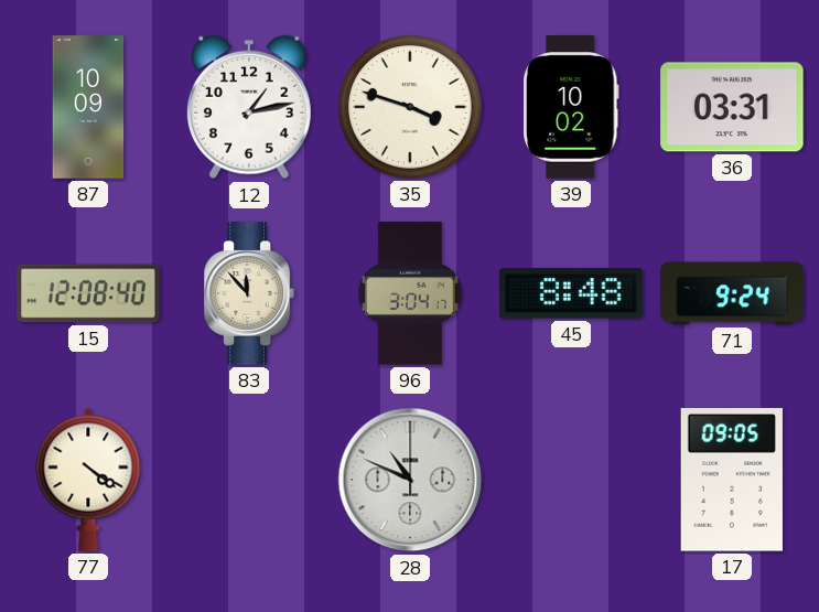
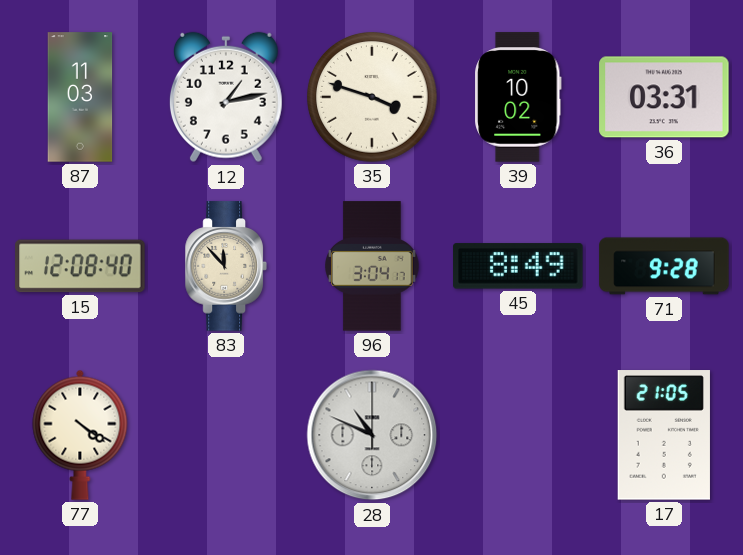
87: 10:09 -> 11:03 (80, 97)
45: 8:48 -> 8:49 (518, 266)
71: 9:24 -> 9:28 (664, 266)
17: 09:05 -> 21:05 (664, 435)
